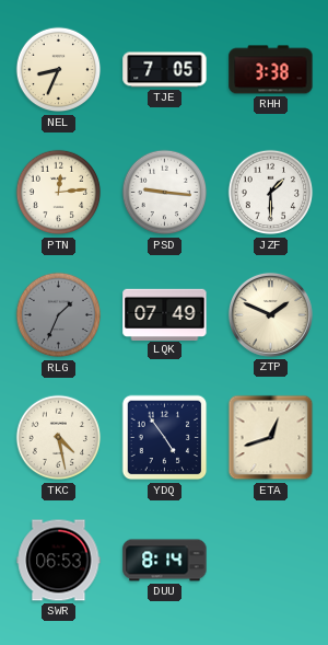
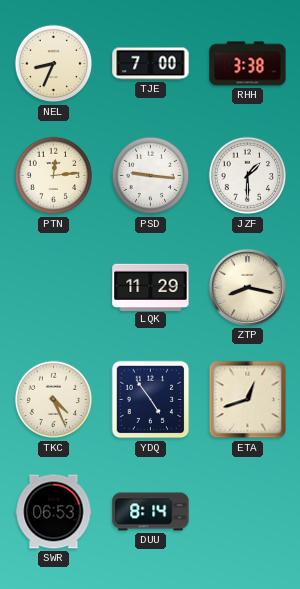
TJE: 7:05 -> 7:00 (151, 64)
RLG: 1:34 -> none (59, 315)
LQK: 07:49 -> 11:29 (151, 287)
ZTP: 1:49 -> 8:17 (247, 287)
TKC: 4:28 -> 4:26 (54, 400)
